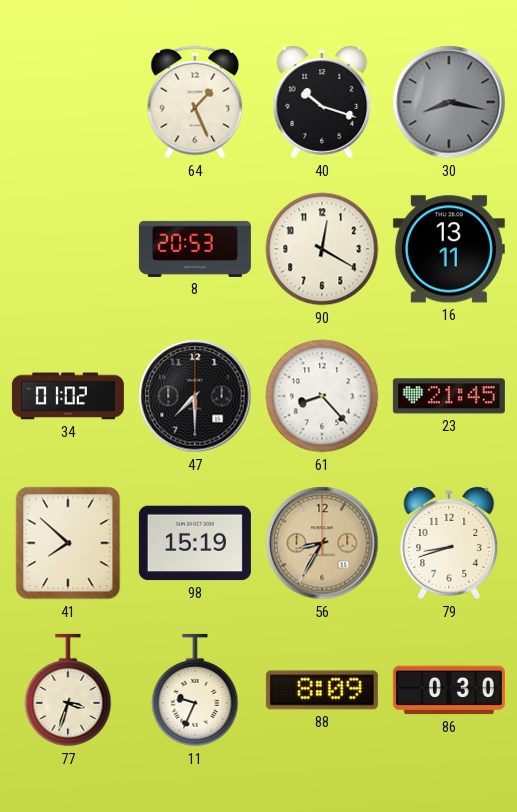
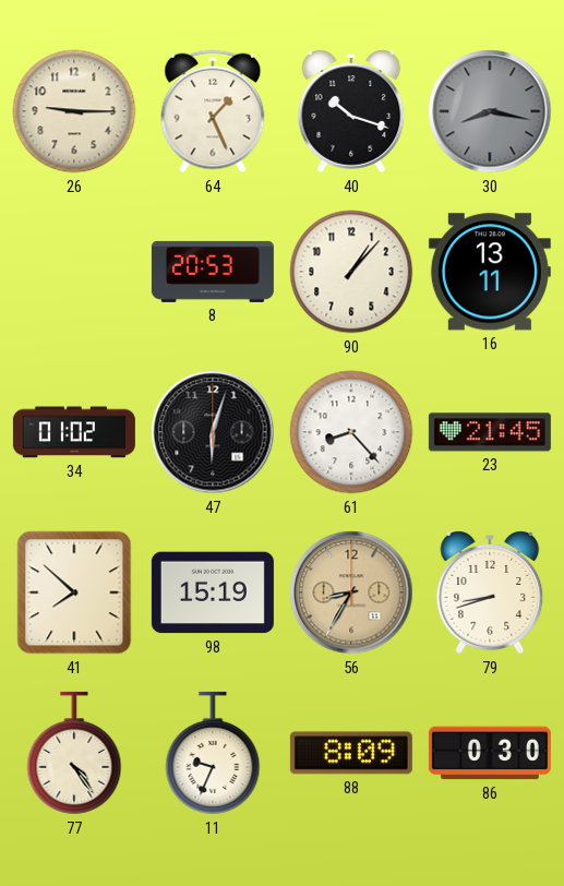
26: none -> 9:15 (74, 111)
90: 12:20 -> 1:07 (351, 272)
47: 7:30 -> 6:03 (213, 432)
77: 3:33 -> 4:24 (74, 753)
